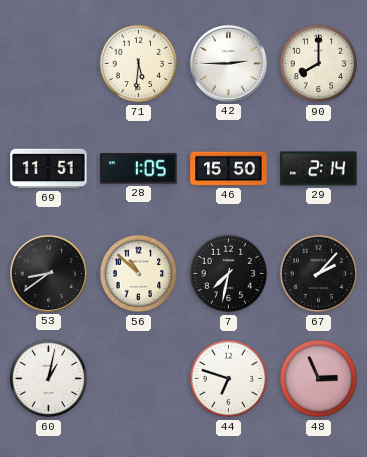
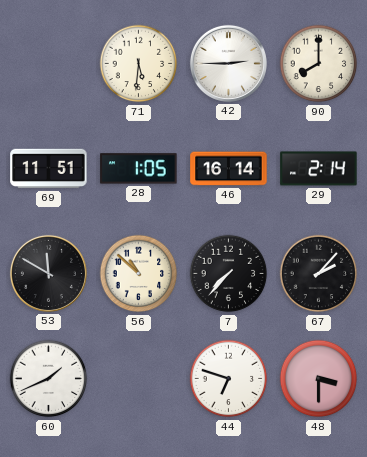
46: 15:50 -> 16:14 (229, 169)
53: 8:39 -> 11:50 (48, 273)
7: 7:32 -> 7:37 (229, 274)
60: 1:02 -> 1:41 (49, 379)
48: 2:56 -> 3:30 (319, 379)
